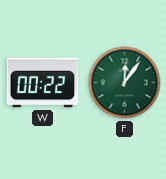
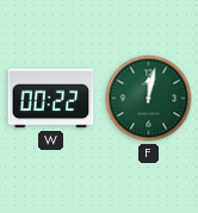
F: 12:06 -> 12:02 (149, 99)
